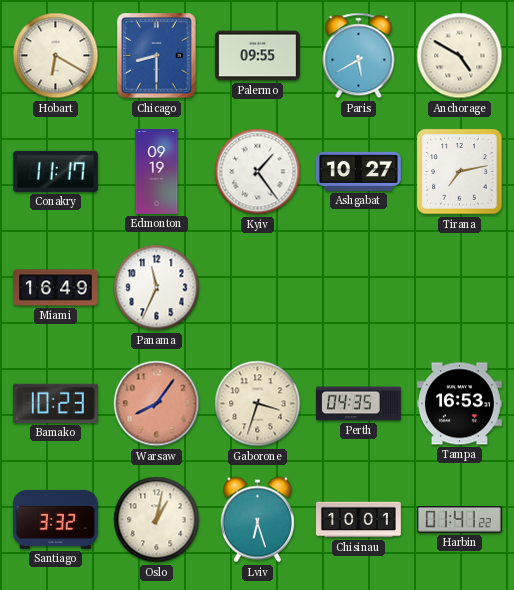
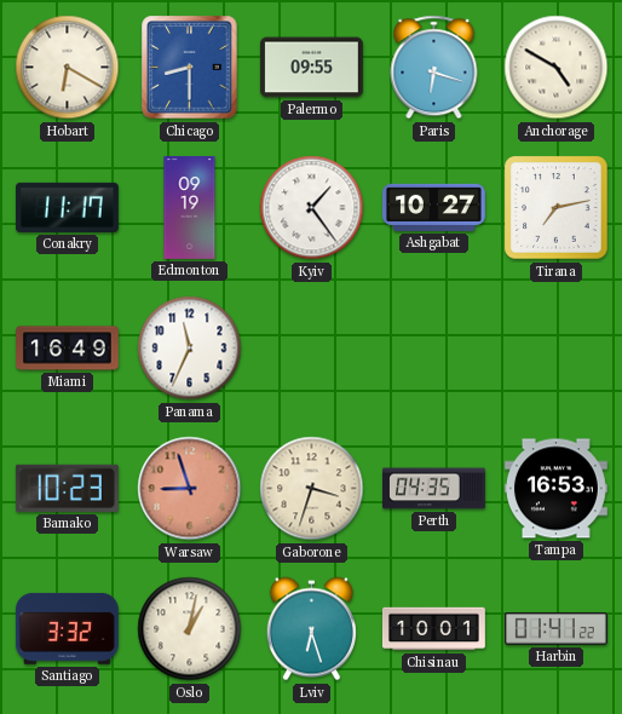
Paris: 5:40 -> 6:18 (434, 68)
Warsaw: 8:06 -> 8:57 (190, 489)
